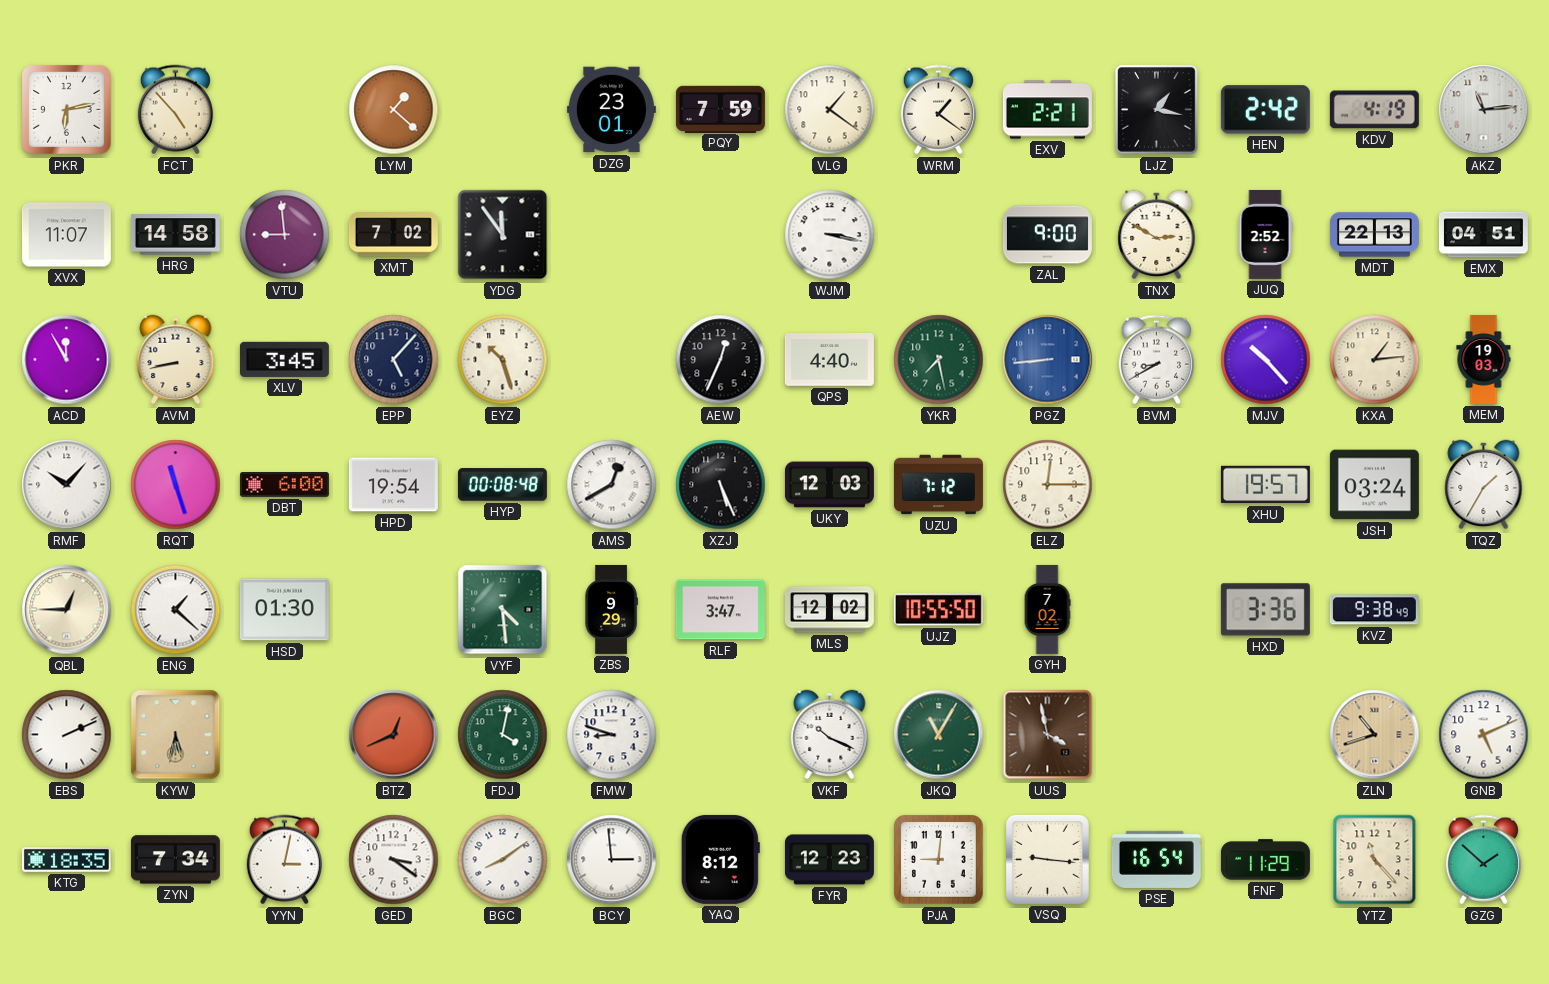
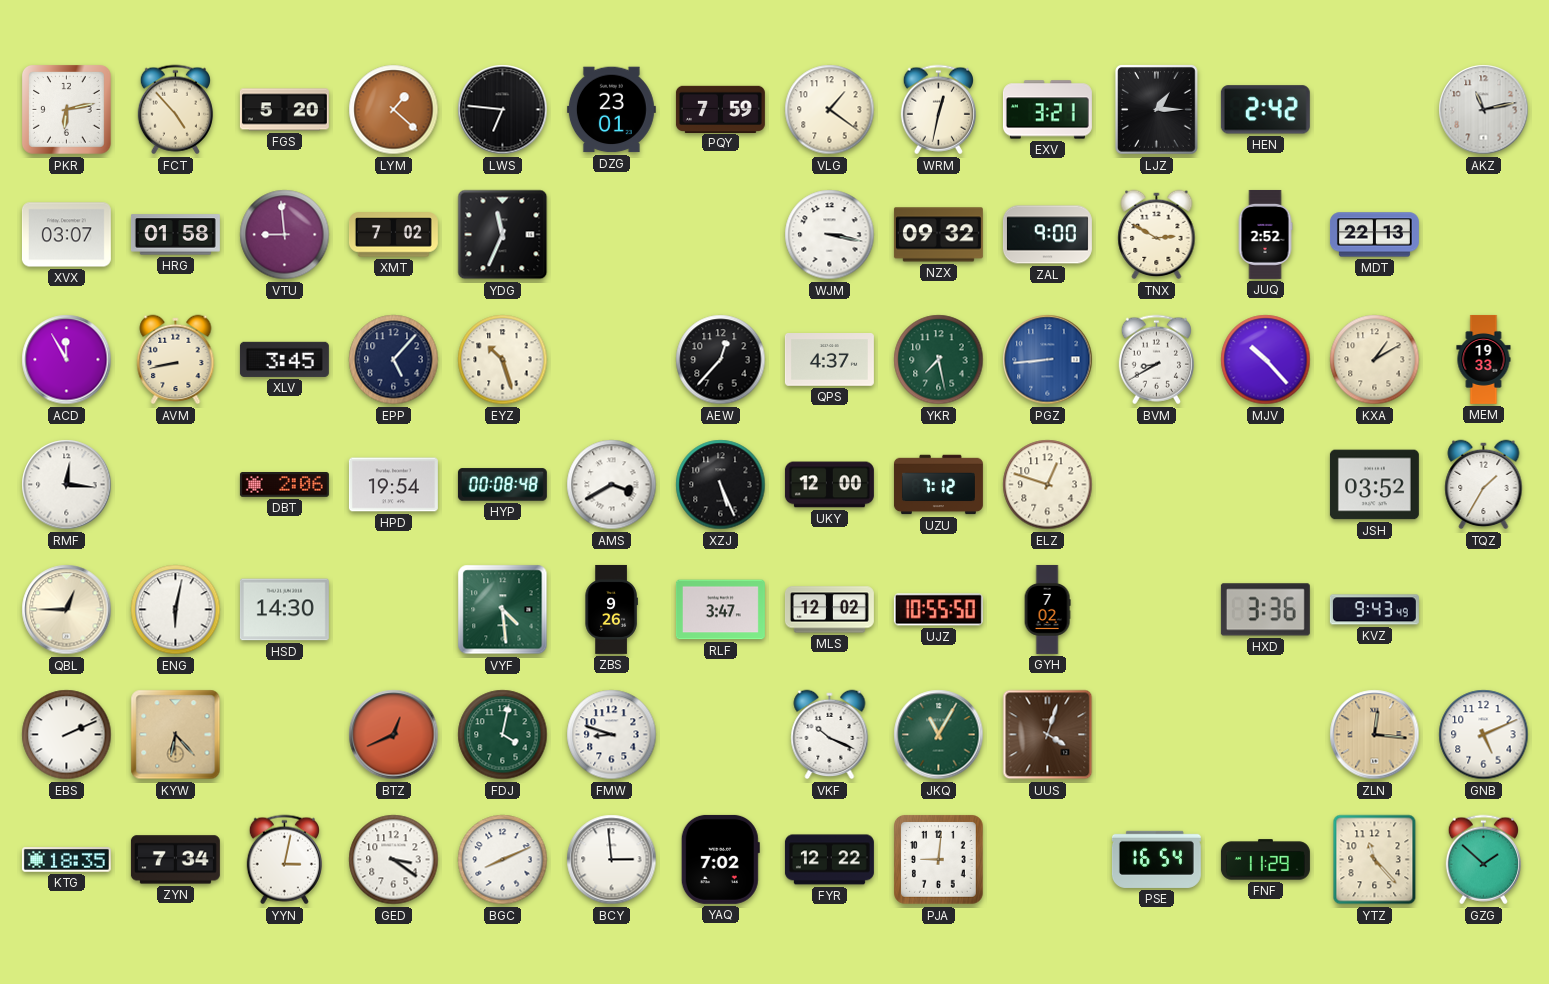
FGS: none -> 5:20 (284, 110)
LWS: none -> 6:46 (503, 110)
WRM: 1:21 -> 12:32 (938, 110)
EXV: 2:21 -> 3:21 (1047, 110)
LJZ: 1:17 -> 1:15 (1157, 110)
KDV: 4:19 -> none (1374, 110)
AKZ: 11:14 -> 11:13 (1484, 110)
XVX: 11:07 -> 03:07 (66, 235)
HRG: 14:58 -> 01:58 (175, 235)
YDG: 11:54 -> 11:34 (503, 235)
NZX: none -> 09:32 (938, 235)
EMX: 04:51 -> none (1483, 235)
AEW: 12:34 -> 12:37 (721, 360)
QPS: 4:40 -> 4:37 (829, 360)
KXA: 1:14 -> 1:10 (1375, 360)
MEM: 19:03 -> 19:33 (1484, 359)
RMF: 10:07 -> 12:16 (67, 485)
RQT: 11:27 -> none (176, 485)
DBT: 6:00 -> 2:06 (284, 485)
AMS: 12:40 -> 3:40 (612, 485)
UKY: 12:03 -> 12:00 (829, 485)
ELZ: 12:15 -> 12:48 (1048, 485)
XHU: 19:57 -> none (1265, 485)
JSH: 03:24 -> 03:52 (1374, 485)
ENG: 1:22 -> 6:02 (176, 610)
HSD: 01:30 -> 14:30 (284, 610)
ZBS: 9:29 -> 9:26 (611, 609)
KVZ: 9:38 -> 9:43 (1374, 610)
KYW: 5:32 -> 6:23 (176, 735)
UUS: 3:58 -> 4:03 (1048, 735)
ZLN: 10:42 -> 12:16 (1375, 735)
BGC: 8:09 -> 8:11 (503, 860)
YAQ: 8:12 -> 7:02 (720, 859)
FYR: 12:23 -> 12:22 (829, 860)
VSQ: 9:16 -> none (1047, 859)
